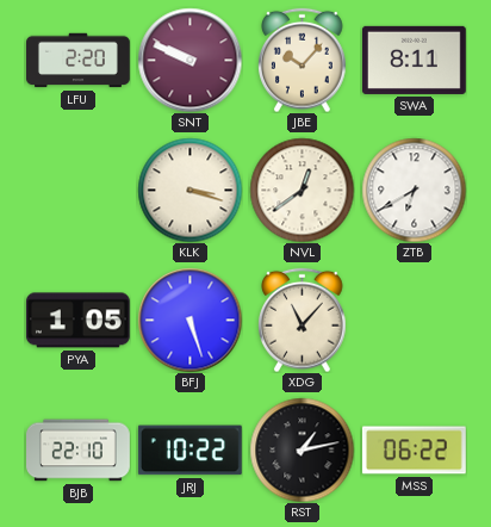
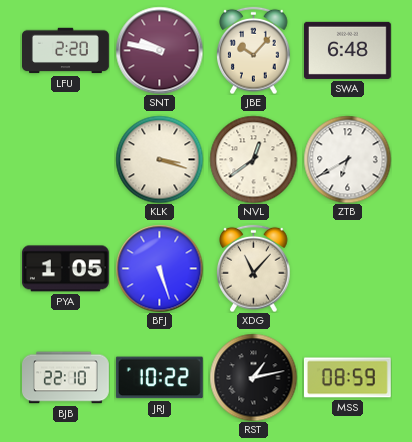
SNT: 9:49 -> 9:47 (159, 50)
SWA: 8:11 -> 6:48 (347, 50)
MSS: 06:22 -> 08:59 (347, 378)
